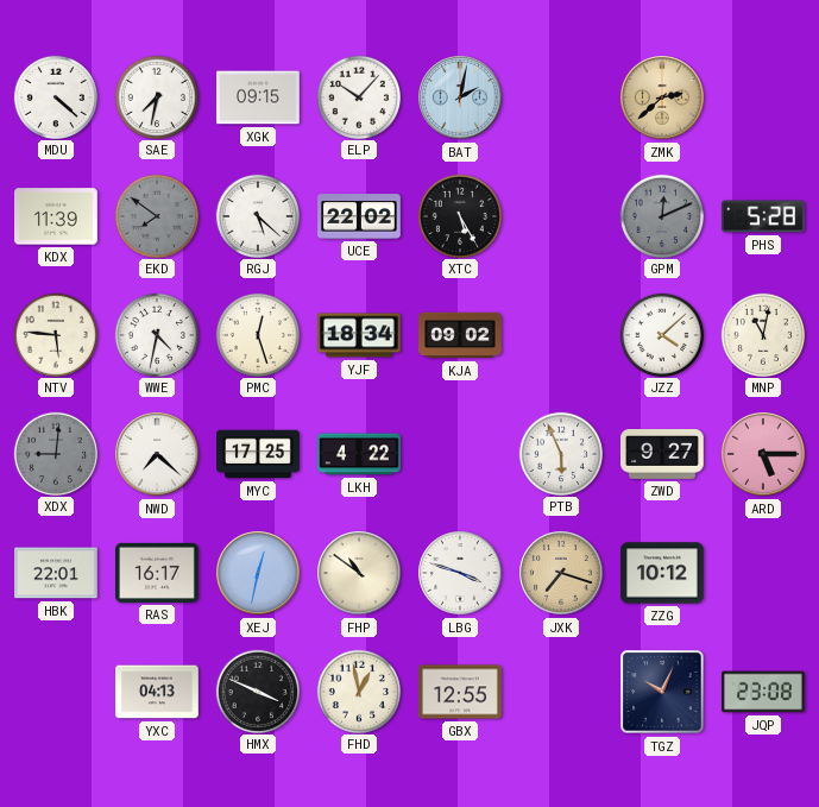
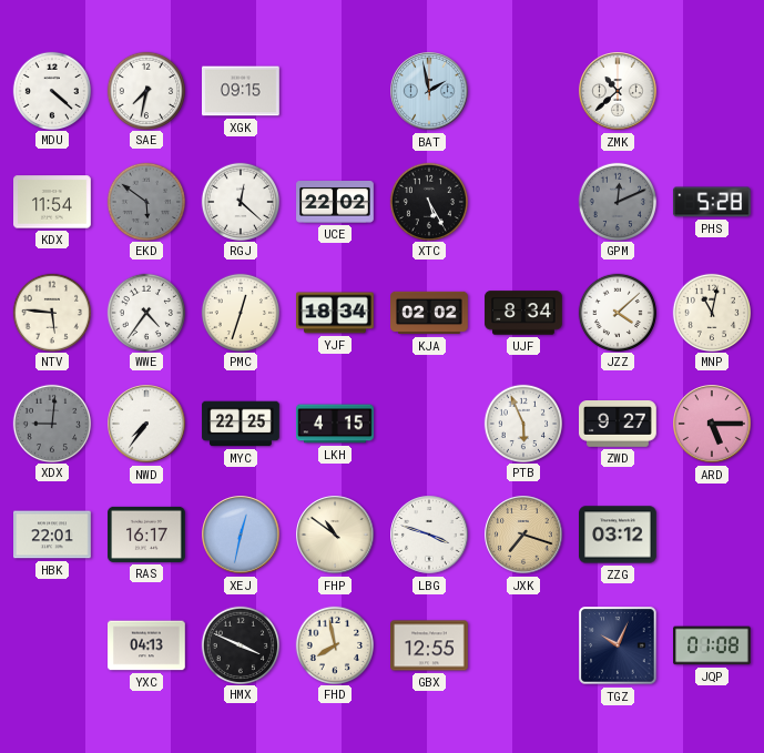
ELP: 10:07 -> none (358, 96)
BAT: 2:02 -> 1:58 (429, 91)
ZMK: 2:38 -> 10:38 (618, 91)
ZMK dial: champagne -> white (618, 91)
KDX: 11:39 -> 11:54 (53, 202)
EKD: 7:51 -> 5:51 (145, 201)
RGJ: 5:22 -> 12:22 (240, 201)
WWE: 4:32 -> 4:36 (145, 312)
PMC: 12:27 -> 12:33 (240, 312)
KJA: 09:02 -> 02:02 (429, 313)
UJF: none -> 8:34 (523, 313)
NWD: 7:22 -> 7:36 (146, 424)
MYC: 17:25 -> 22:25 (241, 424)
LKH: 4:22 -> 4:15 (335, 424)
ZZG: 10:12 -> 03:12 (619, 535)
FHD: 12:58 -> 7:58 (334, 644)
JQP: 23:08 -> 01:08 (713, 645)
